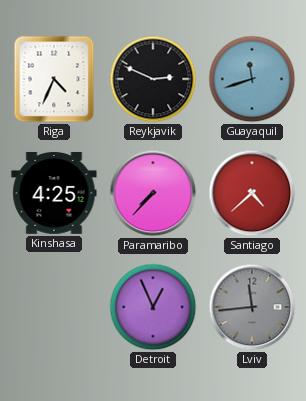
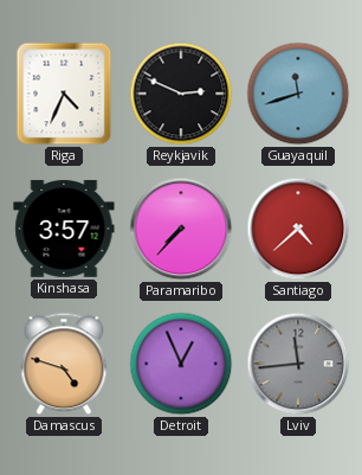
Kinshasa: 4:25 -> 3:57 (64, 229)
Damascus: none -> 4:48 (64, 364)
